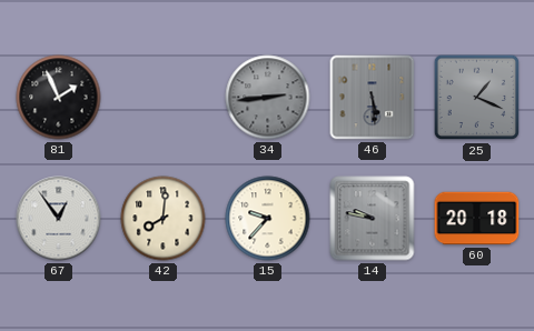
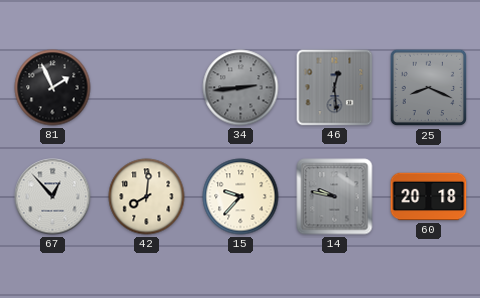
46: 5:29 -> 12:29 (335, 88)
25: 1:19 -> 8:19 (429, 88)
67: 12:54 -> 12:53 (53, 197)
